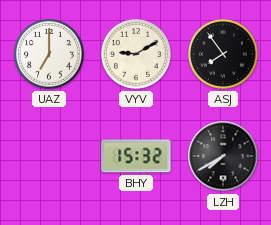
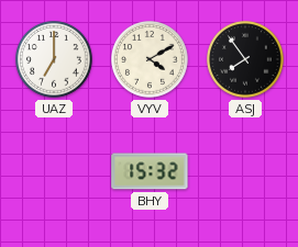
VYV: 9:10 -> 4:10 (150, 59)
LZH: 7:40 -> none (223, 156)
